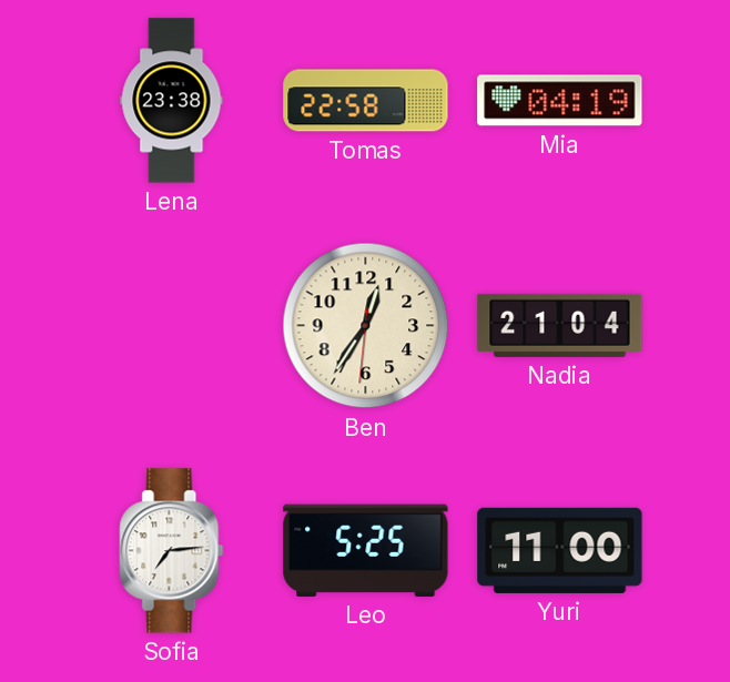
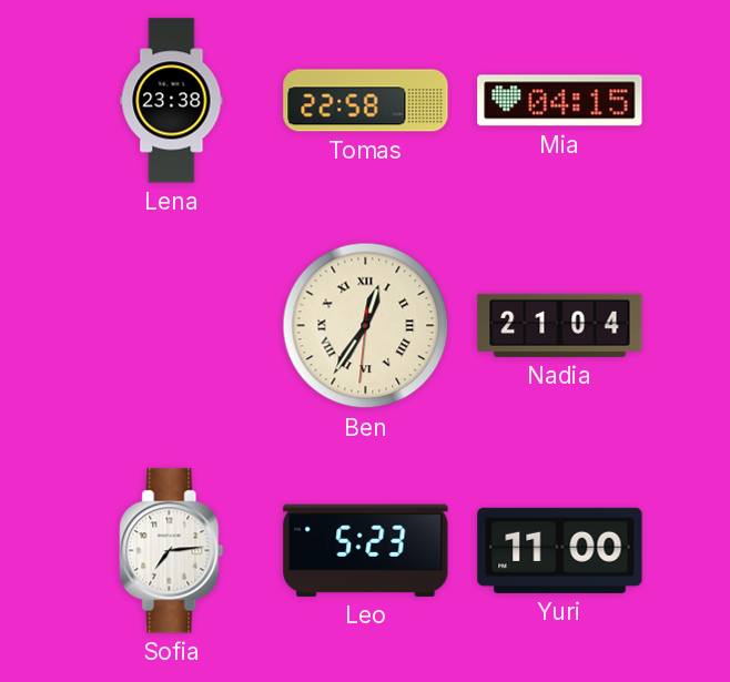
Mia: 04:19 -> 04:15 (560, 101)
Ben numerals: Arabic -> Roman (366, 326)
Leo: 5:25 -> 5:23 (366, 550)
